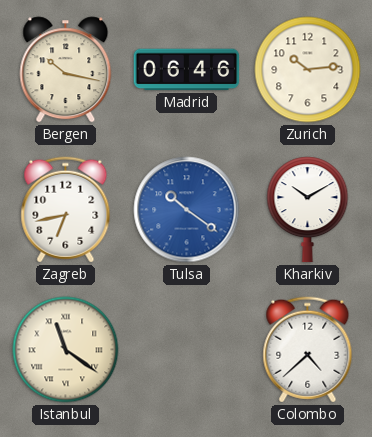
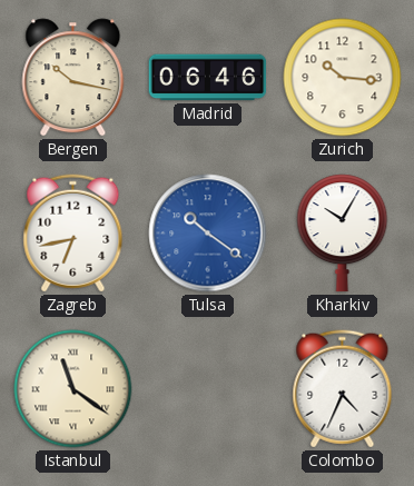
Zurich: 10:14 -> 10:16 (343, 78)
Kharkiv: 10:10 -> 10:05 (343, 234)
Colombo: 4:38 -> 4:34 (343, 389)
